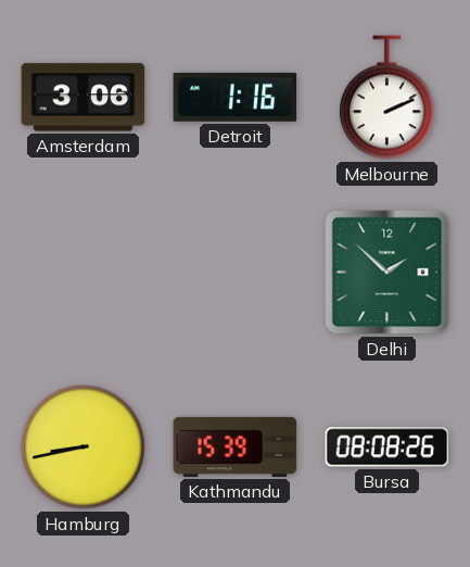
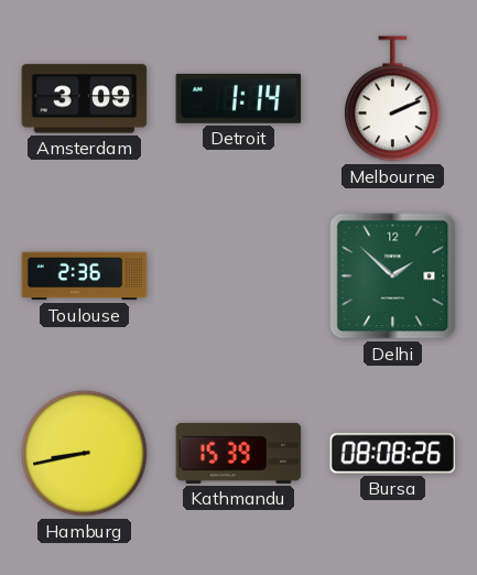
Amsterdam: 3:06 -> 3:09 (85, 99)
Detroit: 1:16 -> 1:14 (239, 98)
Toulouse: none -> 2:36 (85, 276)
